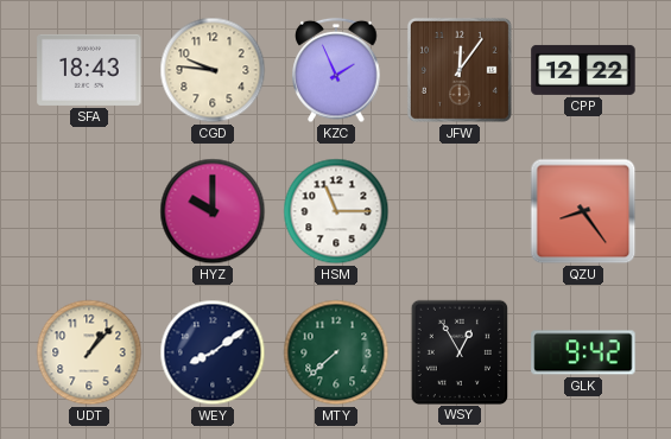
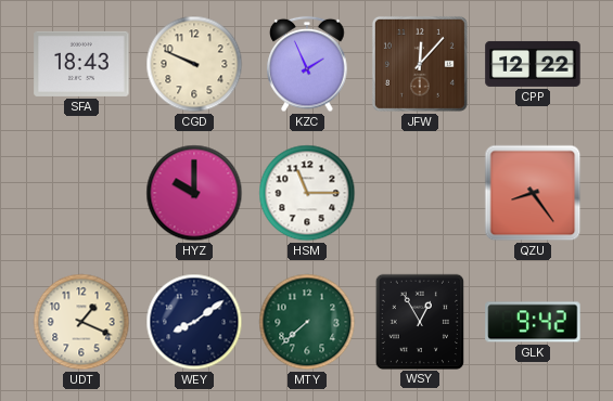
CGD: 9:46 -> 9:49 (194, 64)
JFW: 12:06 -> 12:07 (420, 64)
UDT: 1:07 -> 1:19 (81, 322)
